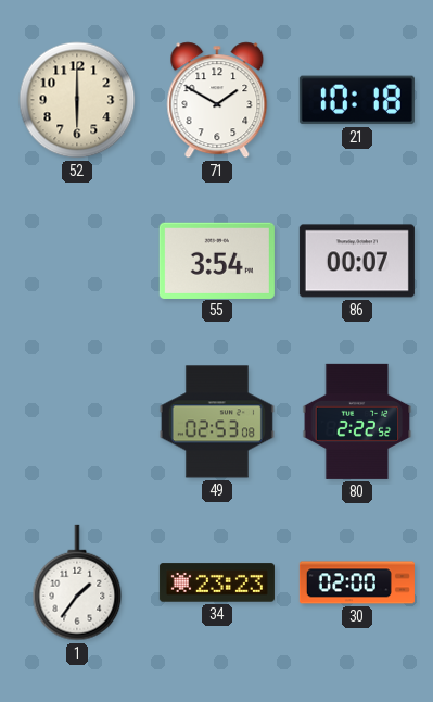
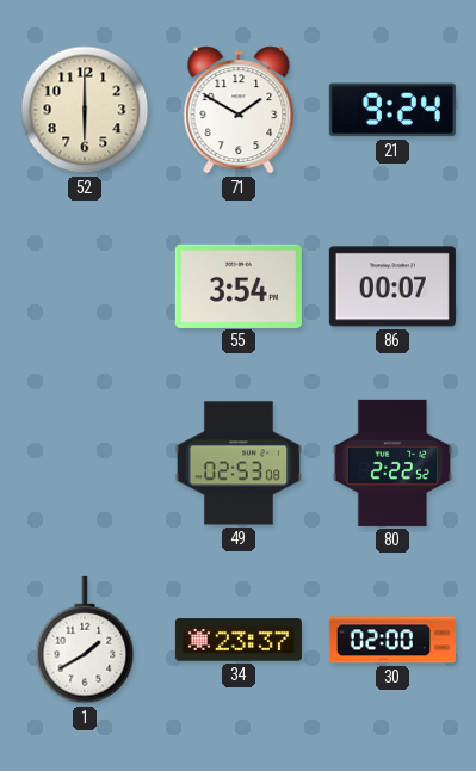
21: 10:18 -> 9:24 (392, 110)
1: 1:36 -> 1:40 (85, 640)
34: 23:23 -> 23:37 (239, 640)
